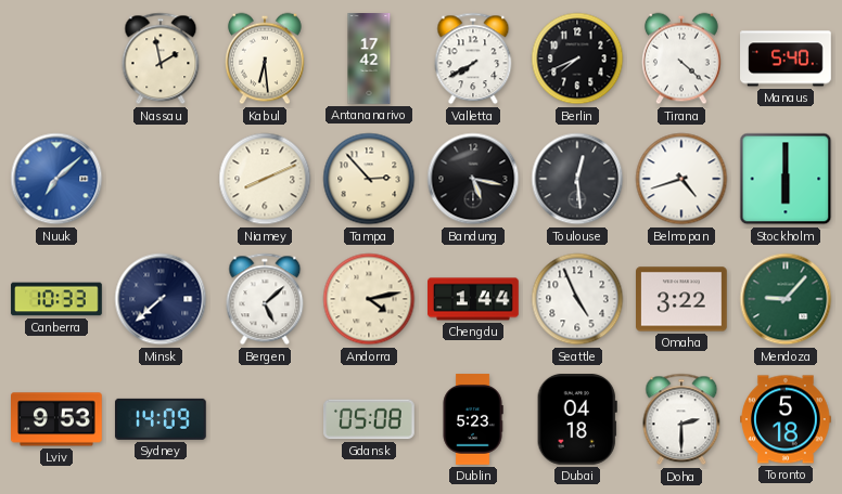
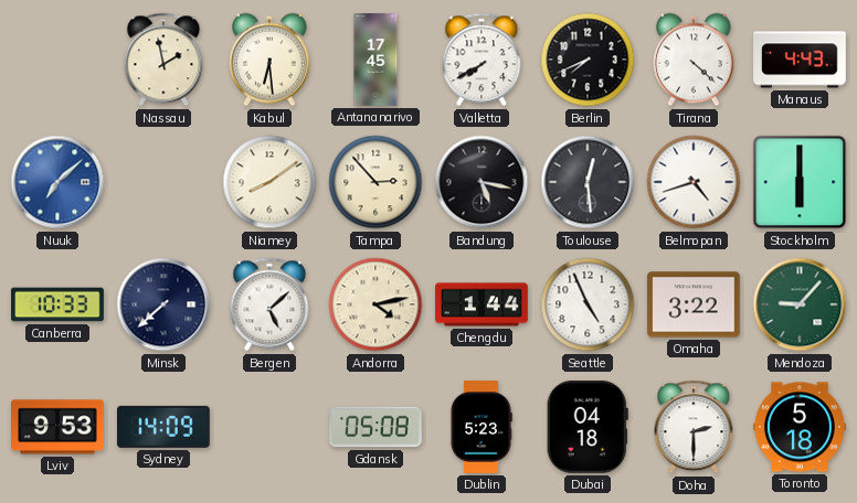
Antananarivo: 17:42 -> 17:45 (375, 60)
Manaus: 5:40 -> 4:43 (800, 60)
Niamey: 8:11 -> 8:09 (269, 182)
